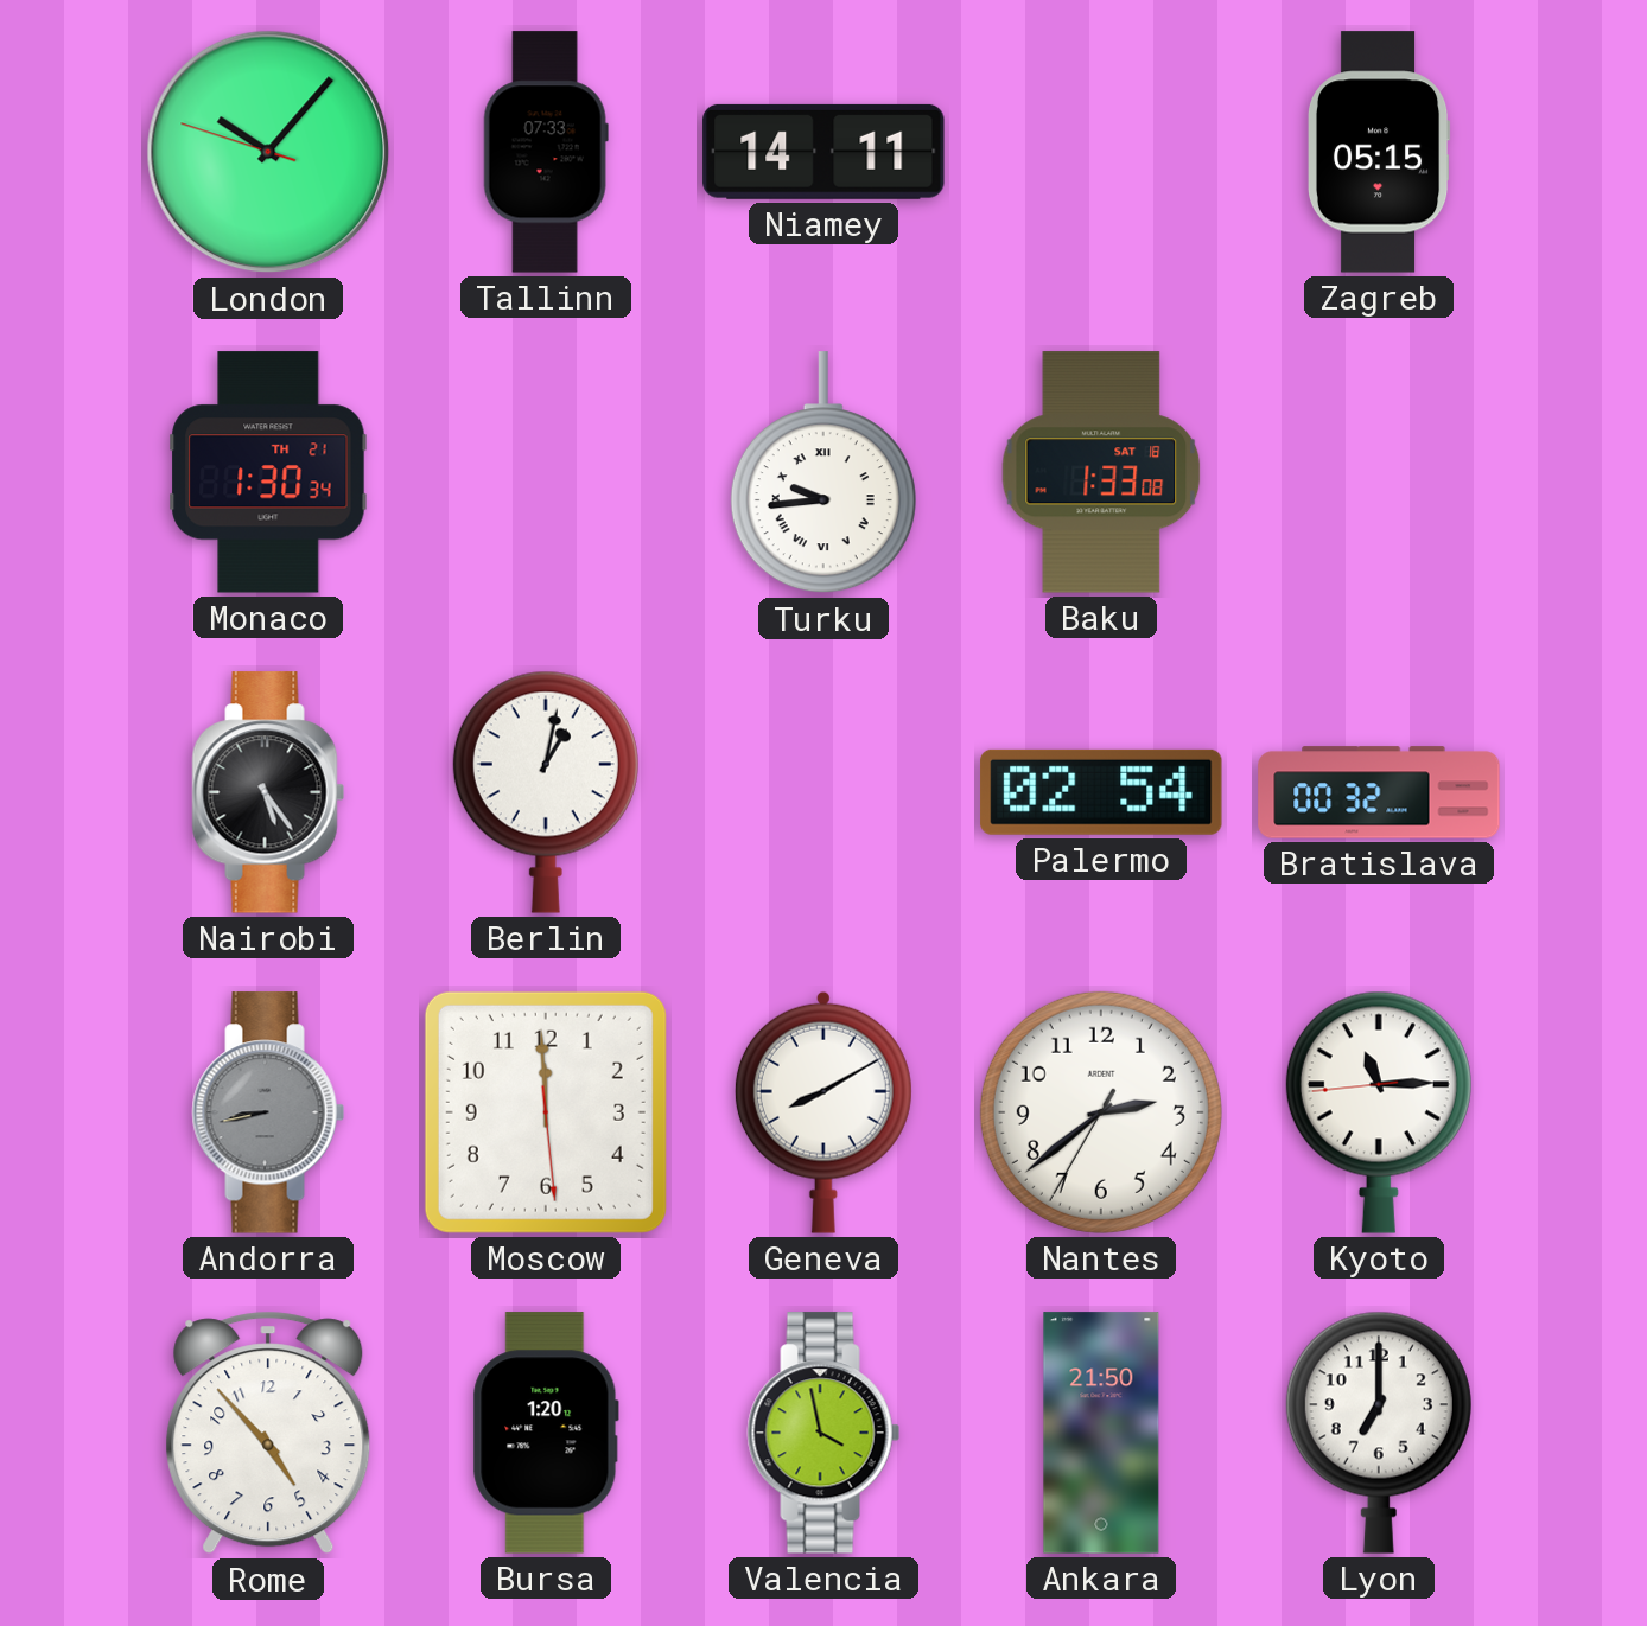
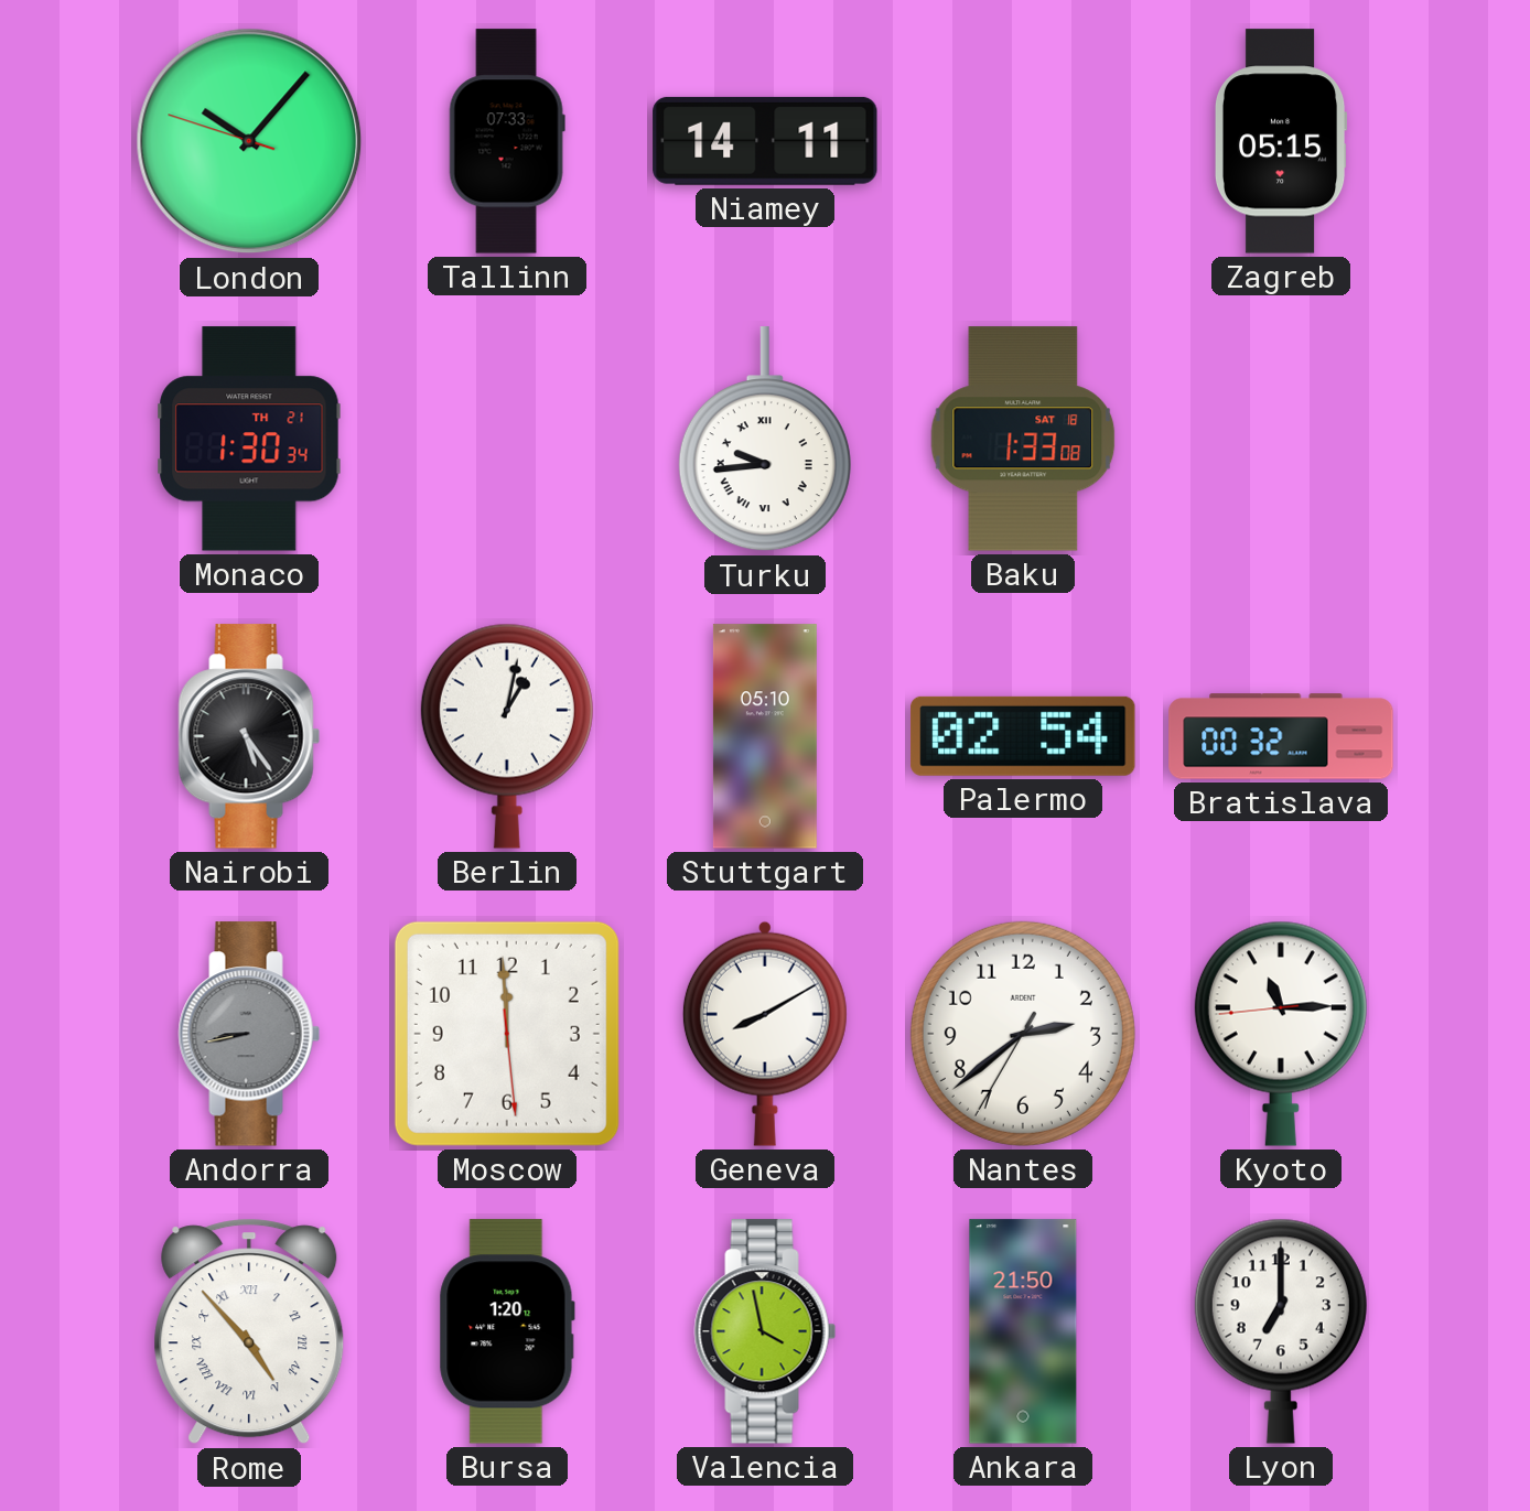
Stuttgart: none -> 05:10 (765, 736)
Rome numerals: Arabic -> Roman (249, 1331)
